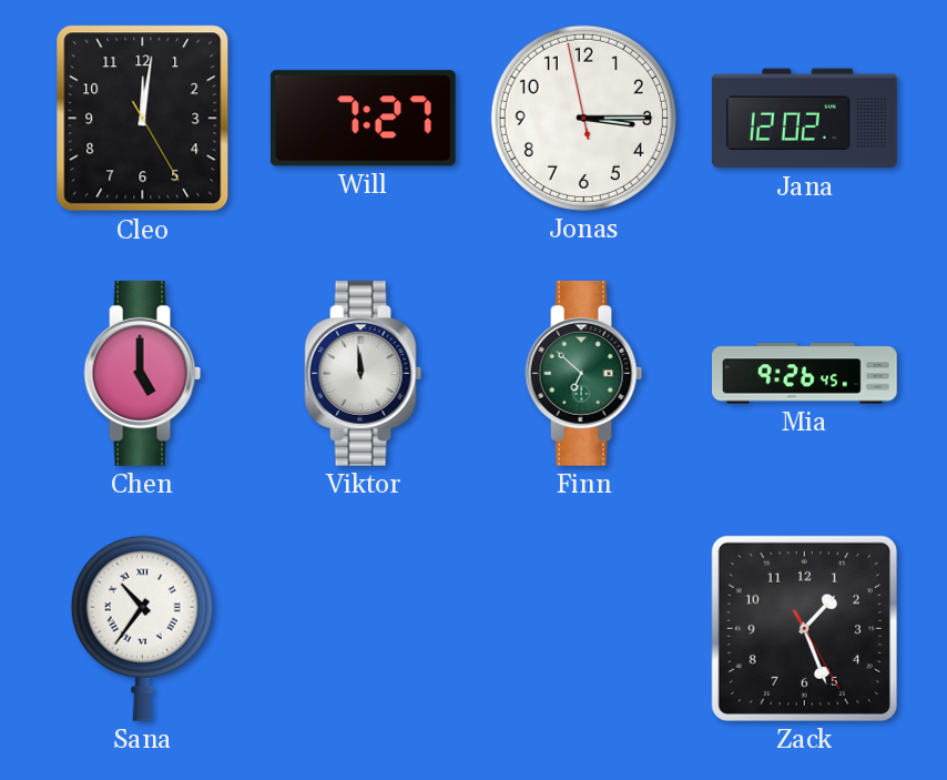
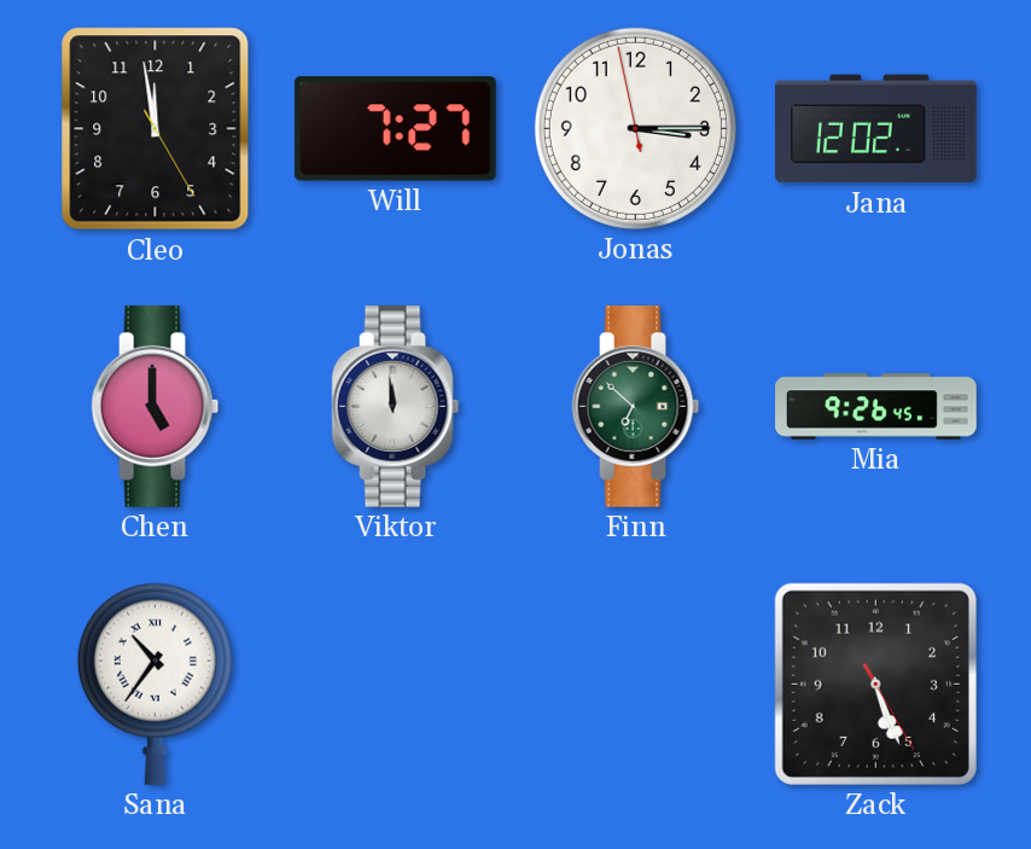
Cleo: 12:01 -> 11:58 (156, 129)
Zack: 1:26 -> 5:26 (875, 684)
